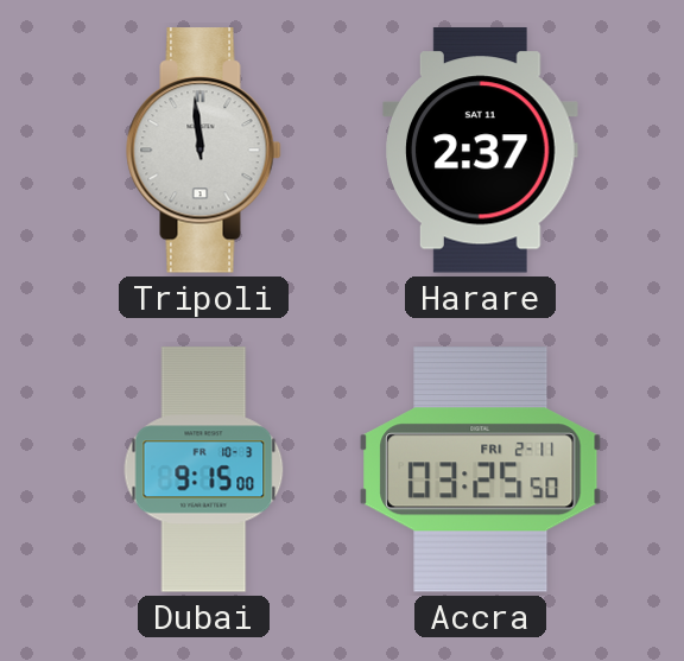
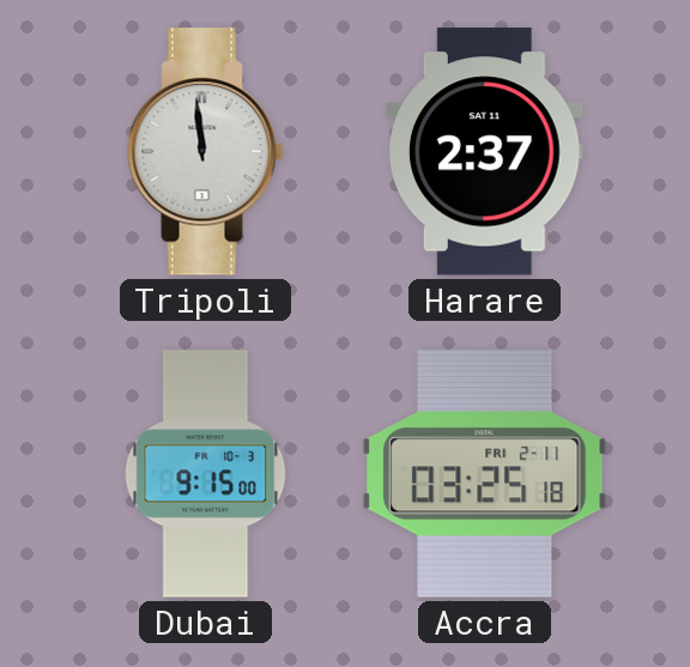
Accra: 03:25:50 -> 03:25:18 (485, 474)
